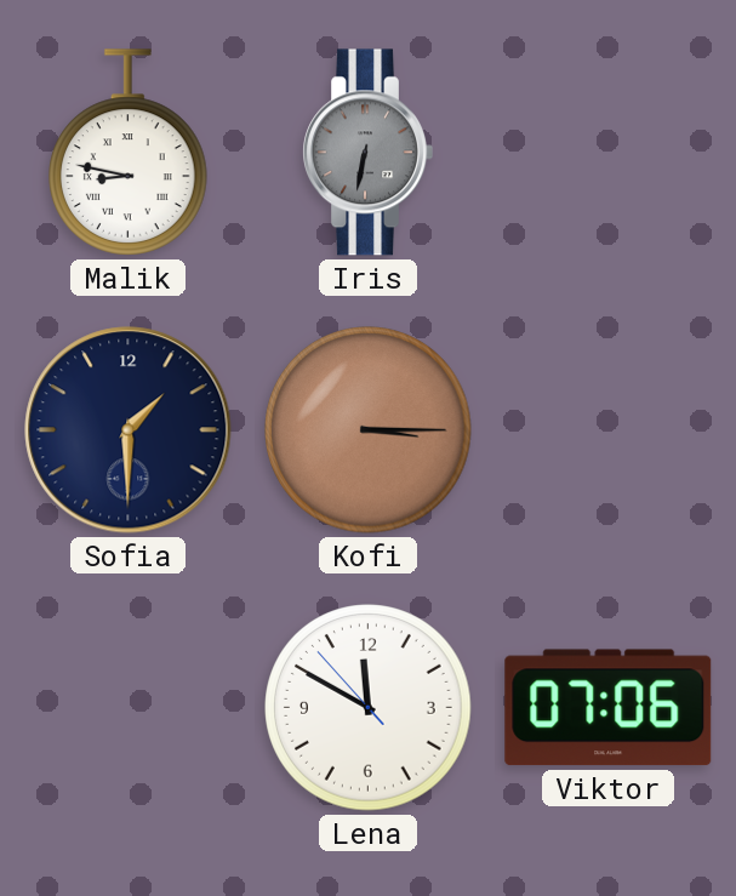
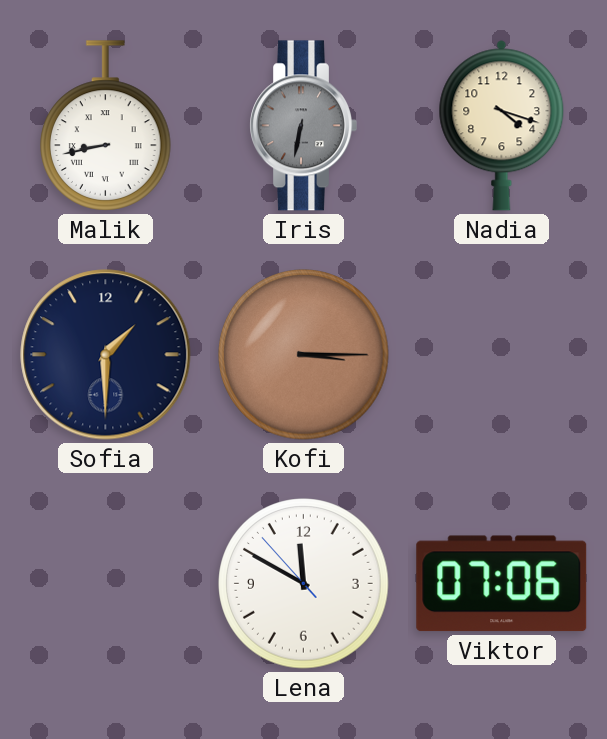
Malik: 8:47 -> 8:43 (106, 126)
Nadia: none -> 4:18 (502, 126)
